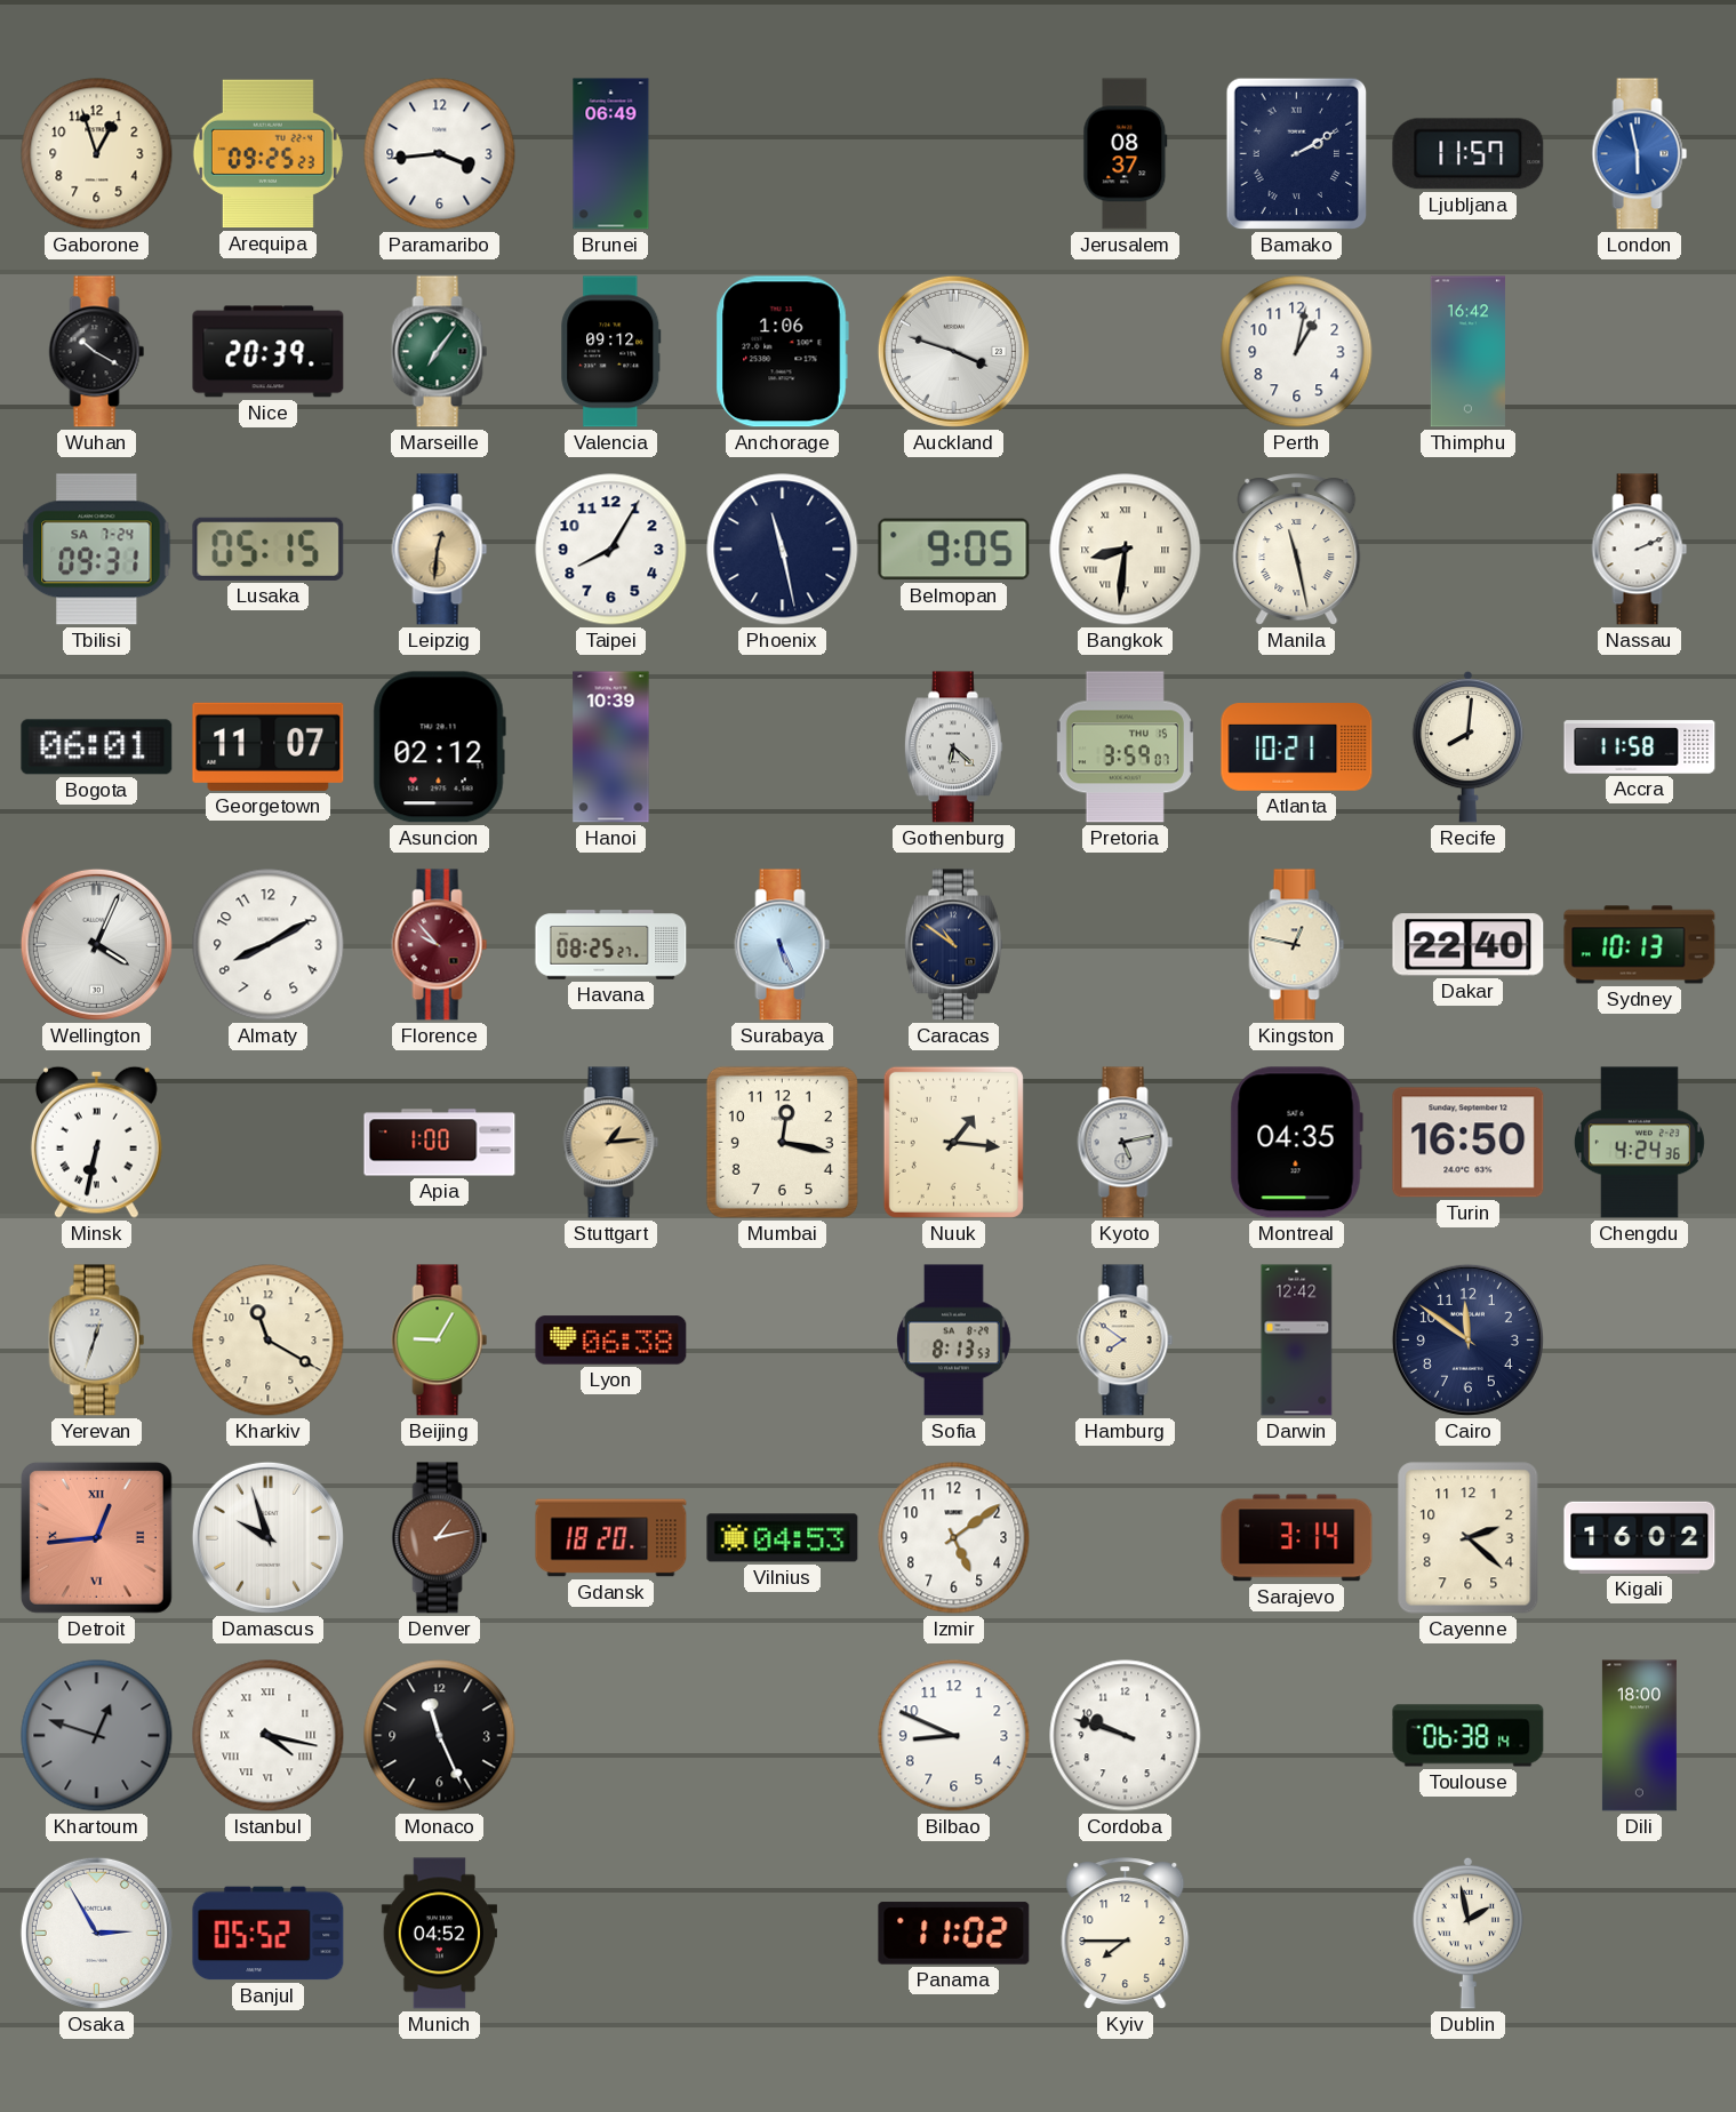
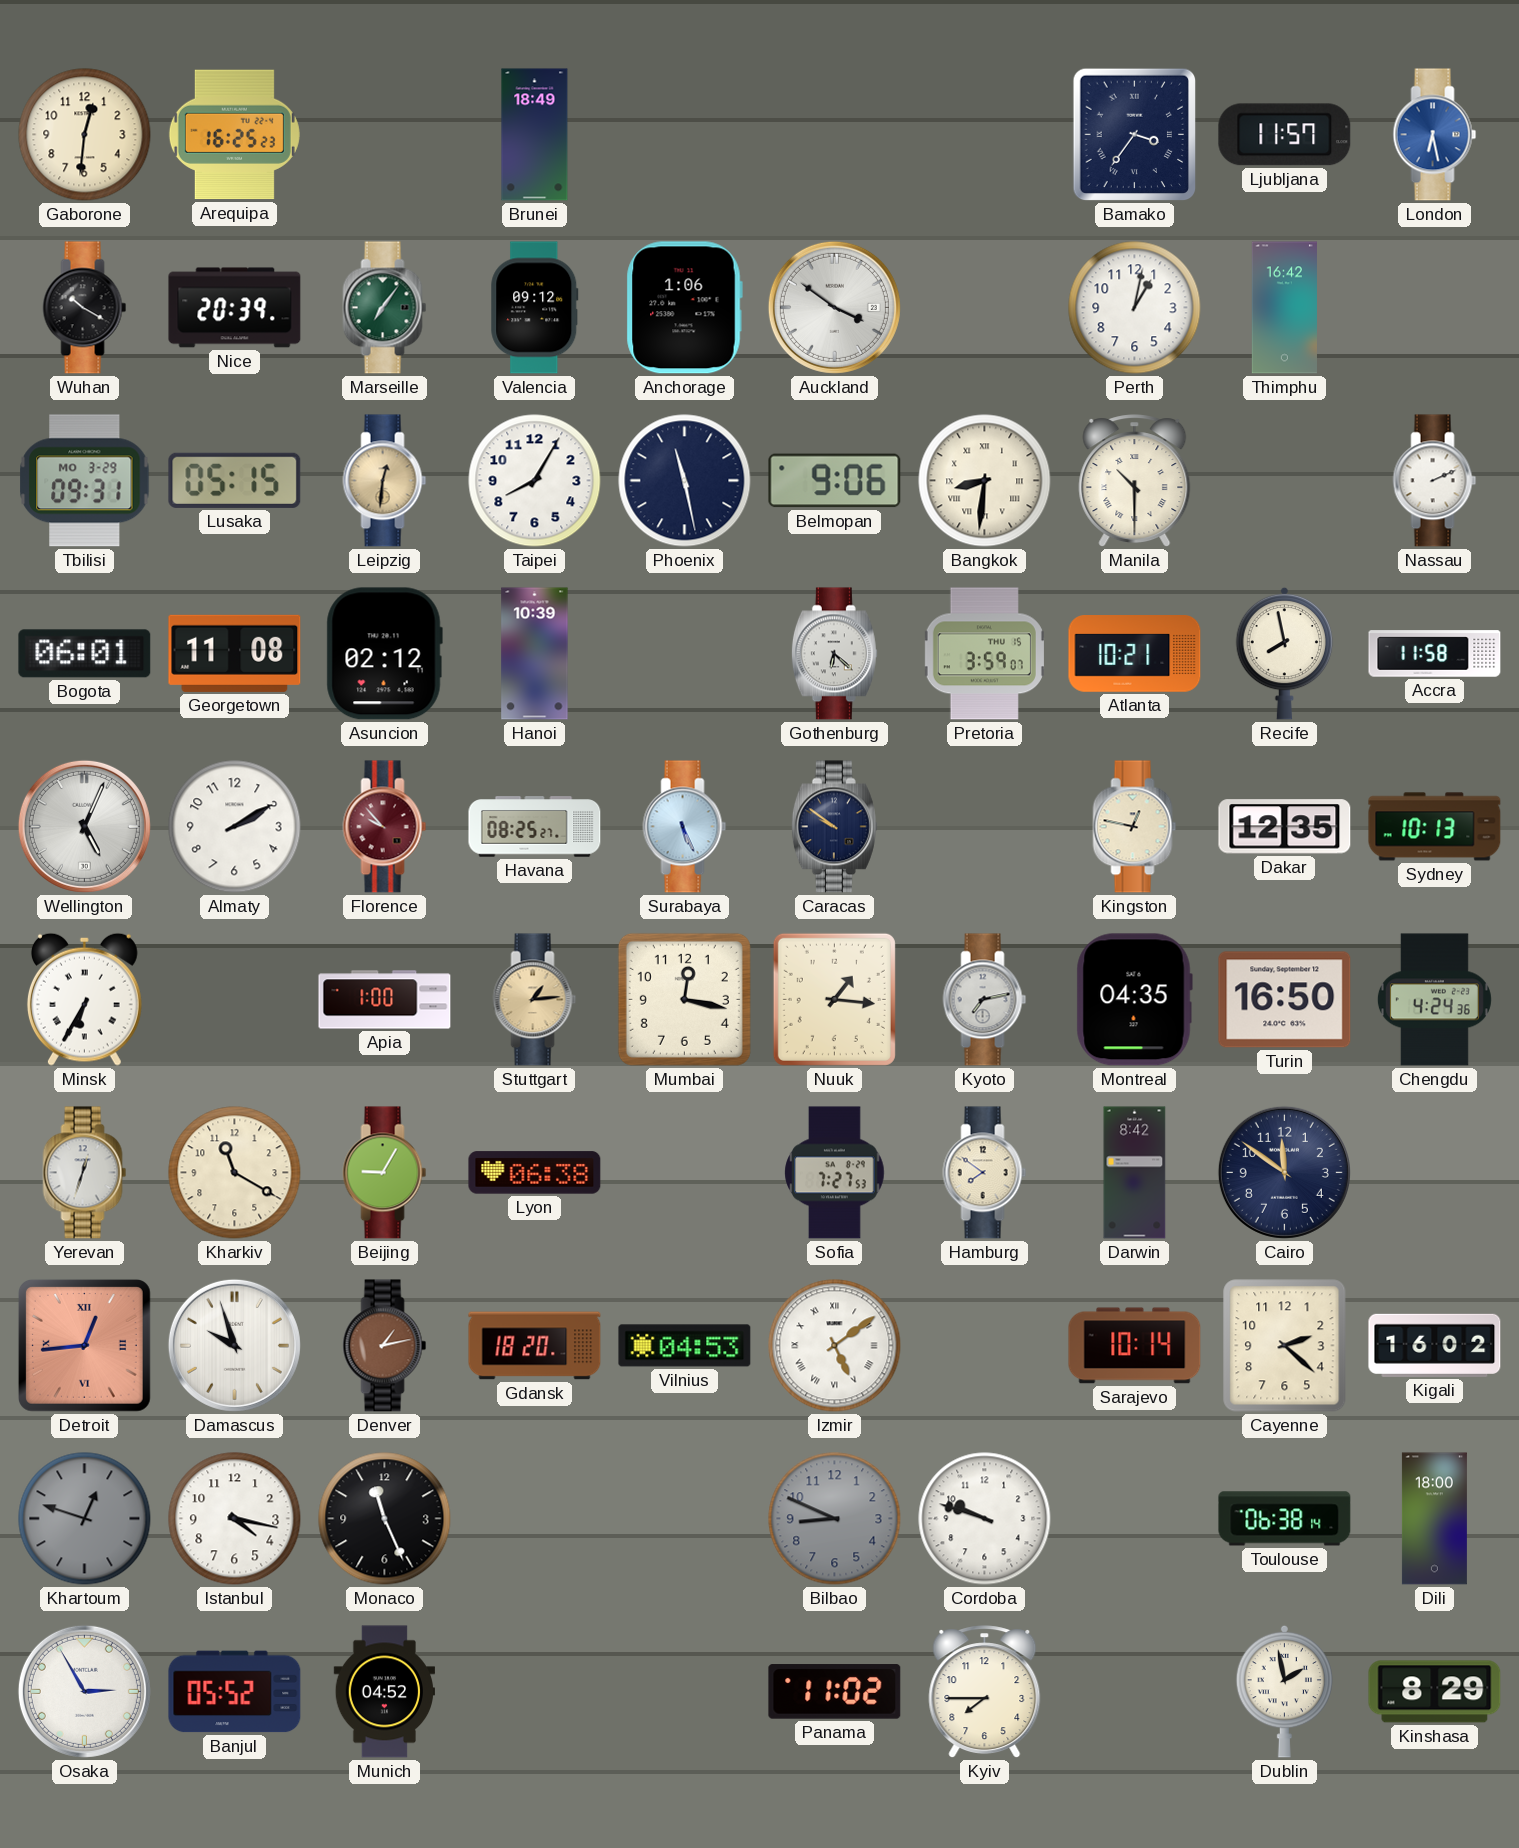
Gaborone: 12:57 -> 12:31 (85, 135)
Arequipa: 09:25 -> 16:25 (234, 135)
Paramaribo: 3:44 -> none (440, 154)
Brunei: 06:49 -> 18:49 (535, 135)
Jerusalem: 08:37 -> none (1126, 154)
Bamako: 2:10 -> 3:36 (1135, 135)
London: 5:58 -> 6:28 (1435, 135)
Auckland: 3:48 -> 3:51 (834, 307)
Tbilisi date: SA 7-24 -> MO 3-29 (85, 481)
Belmopan: 9:05 -> 9:06 (835, 481)
Manila: 11:28 -> 10:30 (1135, 481)
Georgetown: 11:07 -> 11:08 (235, 653)
Recife: 8:01 -> 7:58 (1285, 653)
Wellington: 4:04 -> 5:04 (84, 826)
Almaty: 8:10 -> 2:10 (235, 827)
Caracas: 10:51 -> 9:51 (834, 827)
Dakar: 22:40 -> 12:35 (1285, 827)
Minsk: 6:32 -> 6:35 (84, 999)
Kyoto: 5:13 -> 7:13 (985, 1000)
Sofia: 8:13 -> 7:27 (835, 1173)
Darwin: 12:42 -> 8:42 (1135, 1173)
Izmir numerals: Arabic -> Roman (835, 1346)
Sarajevo: 3:14 -> 10:14 (1135, 1346)
Istanbul numerals: Roman -> Arabic (235, 1519)
Bilbao dial: white -> grey (835, 1519)
Kinshasa: none -> 8:29 (1435, 1692)
